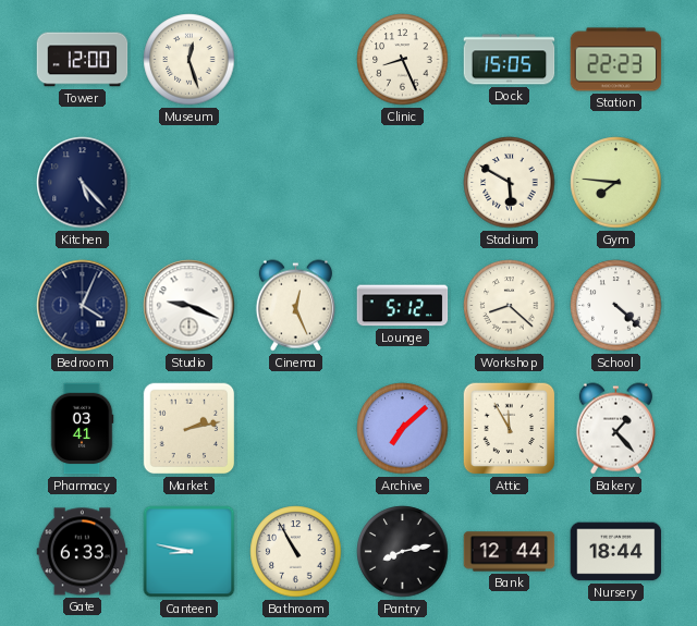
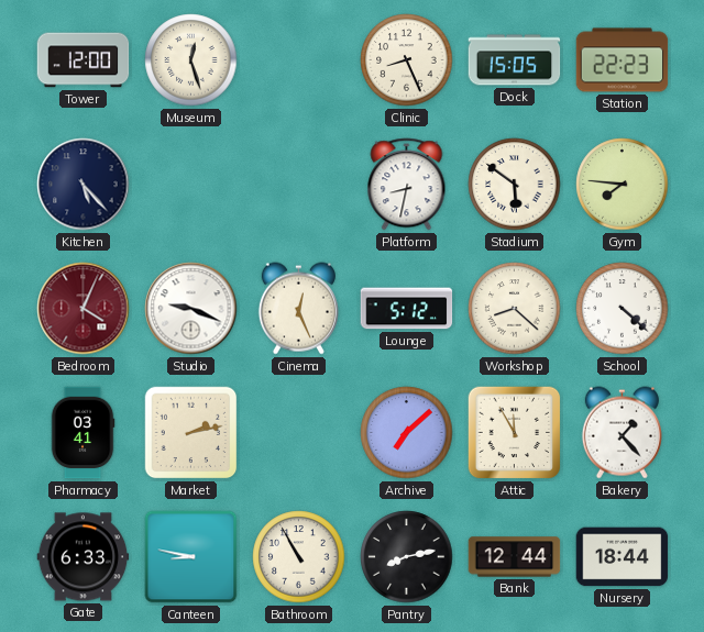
Platform: none -> 8:32 (407, 185)
Stadium: 5:50 -> 5:51 (515, 185)
Bedroom dial: navy -> burgundy (84, 309)
